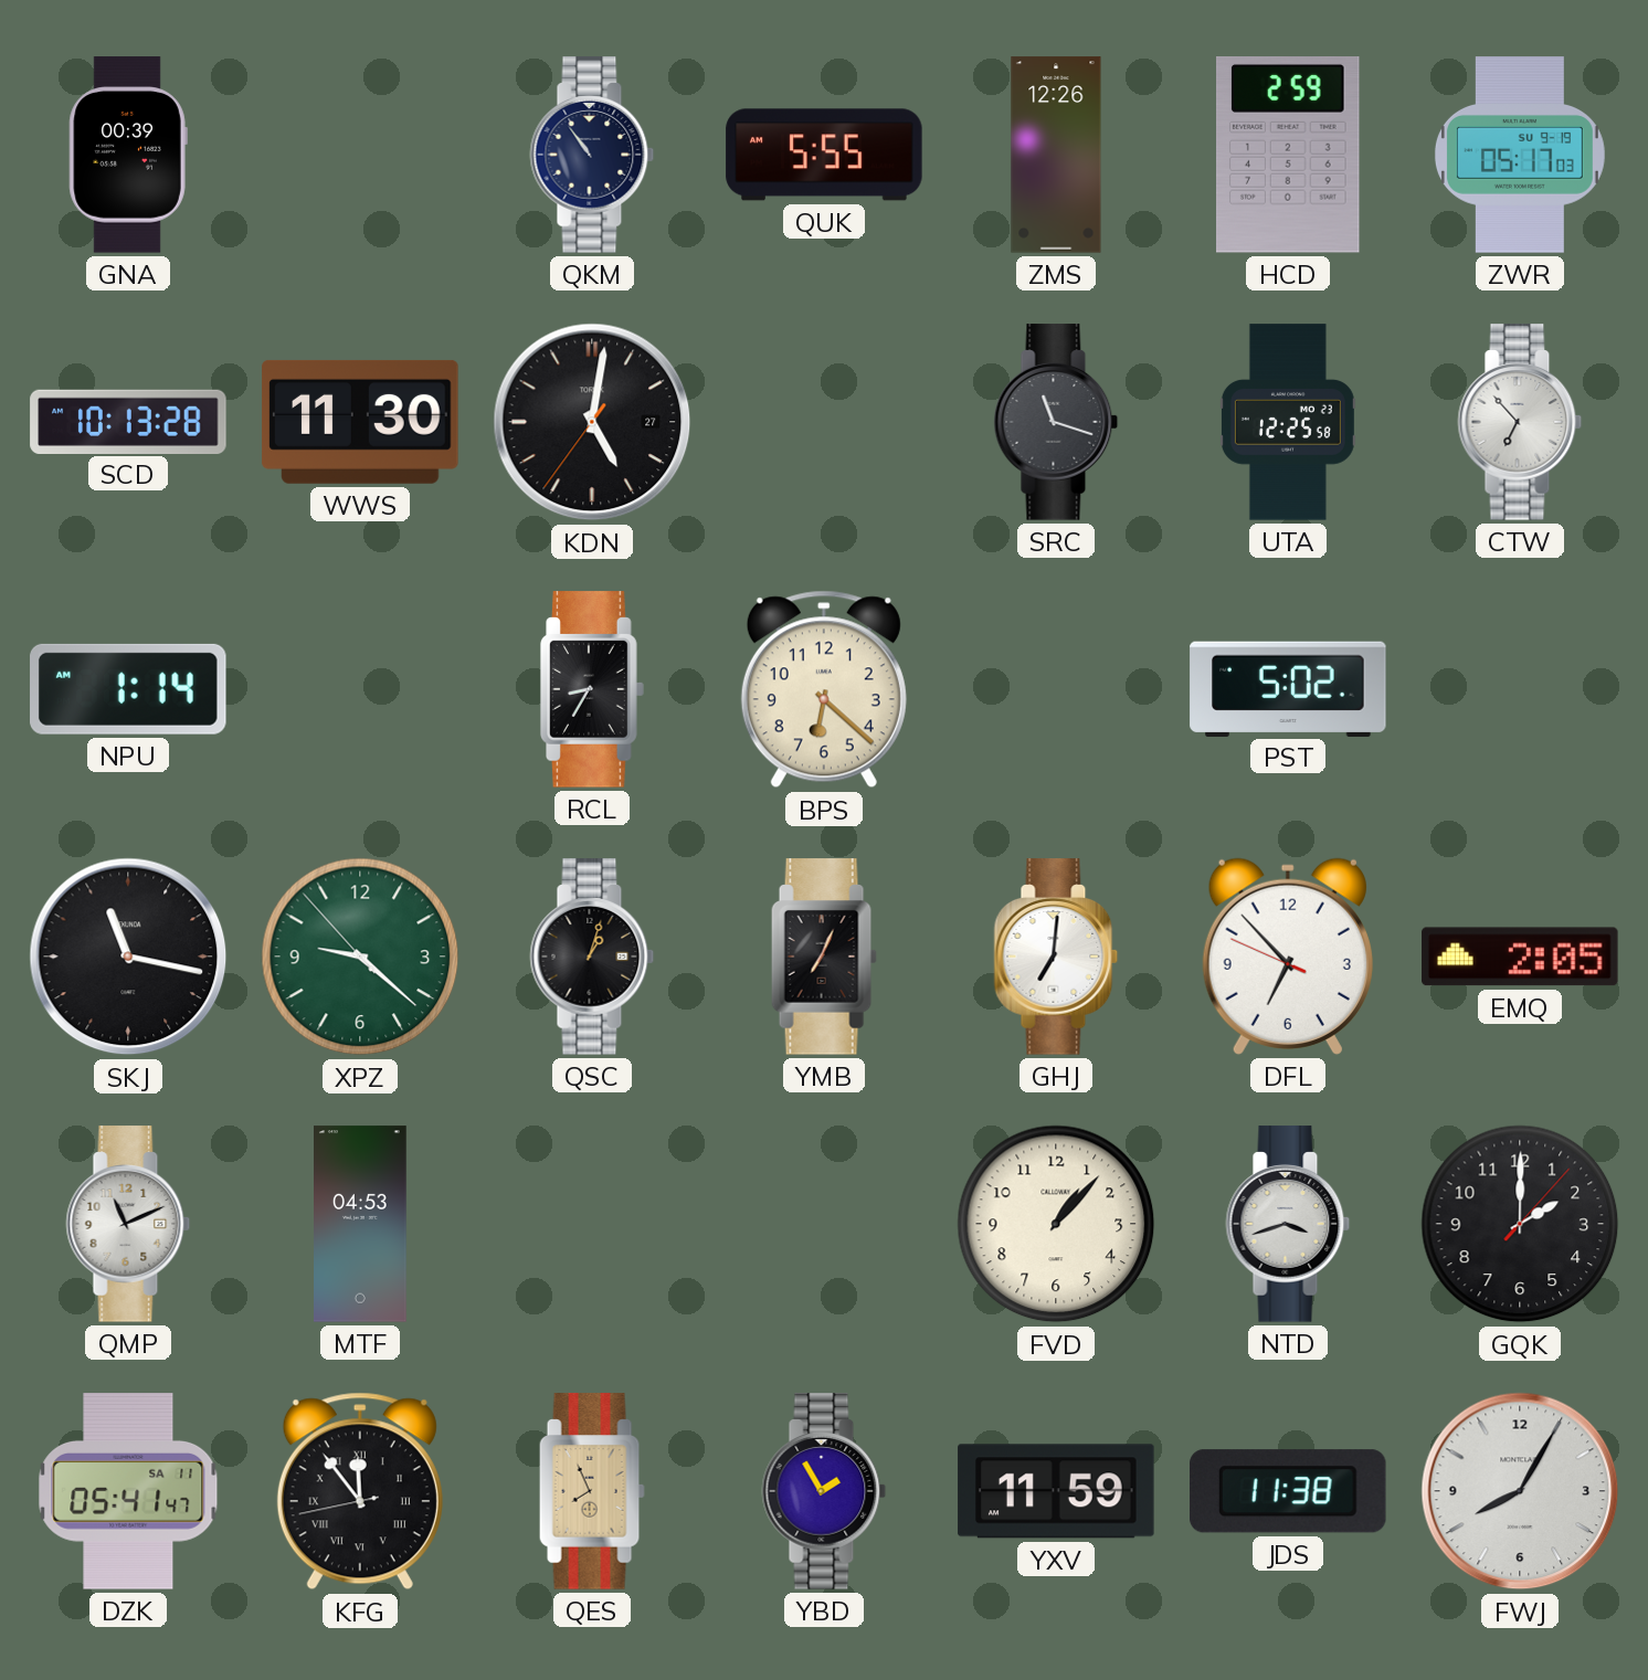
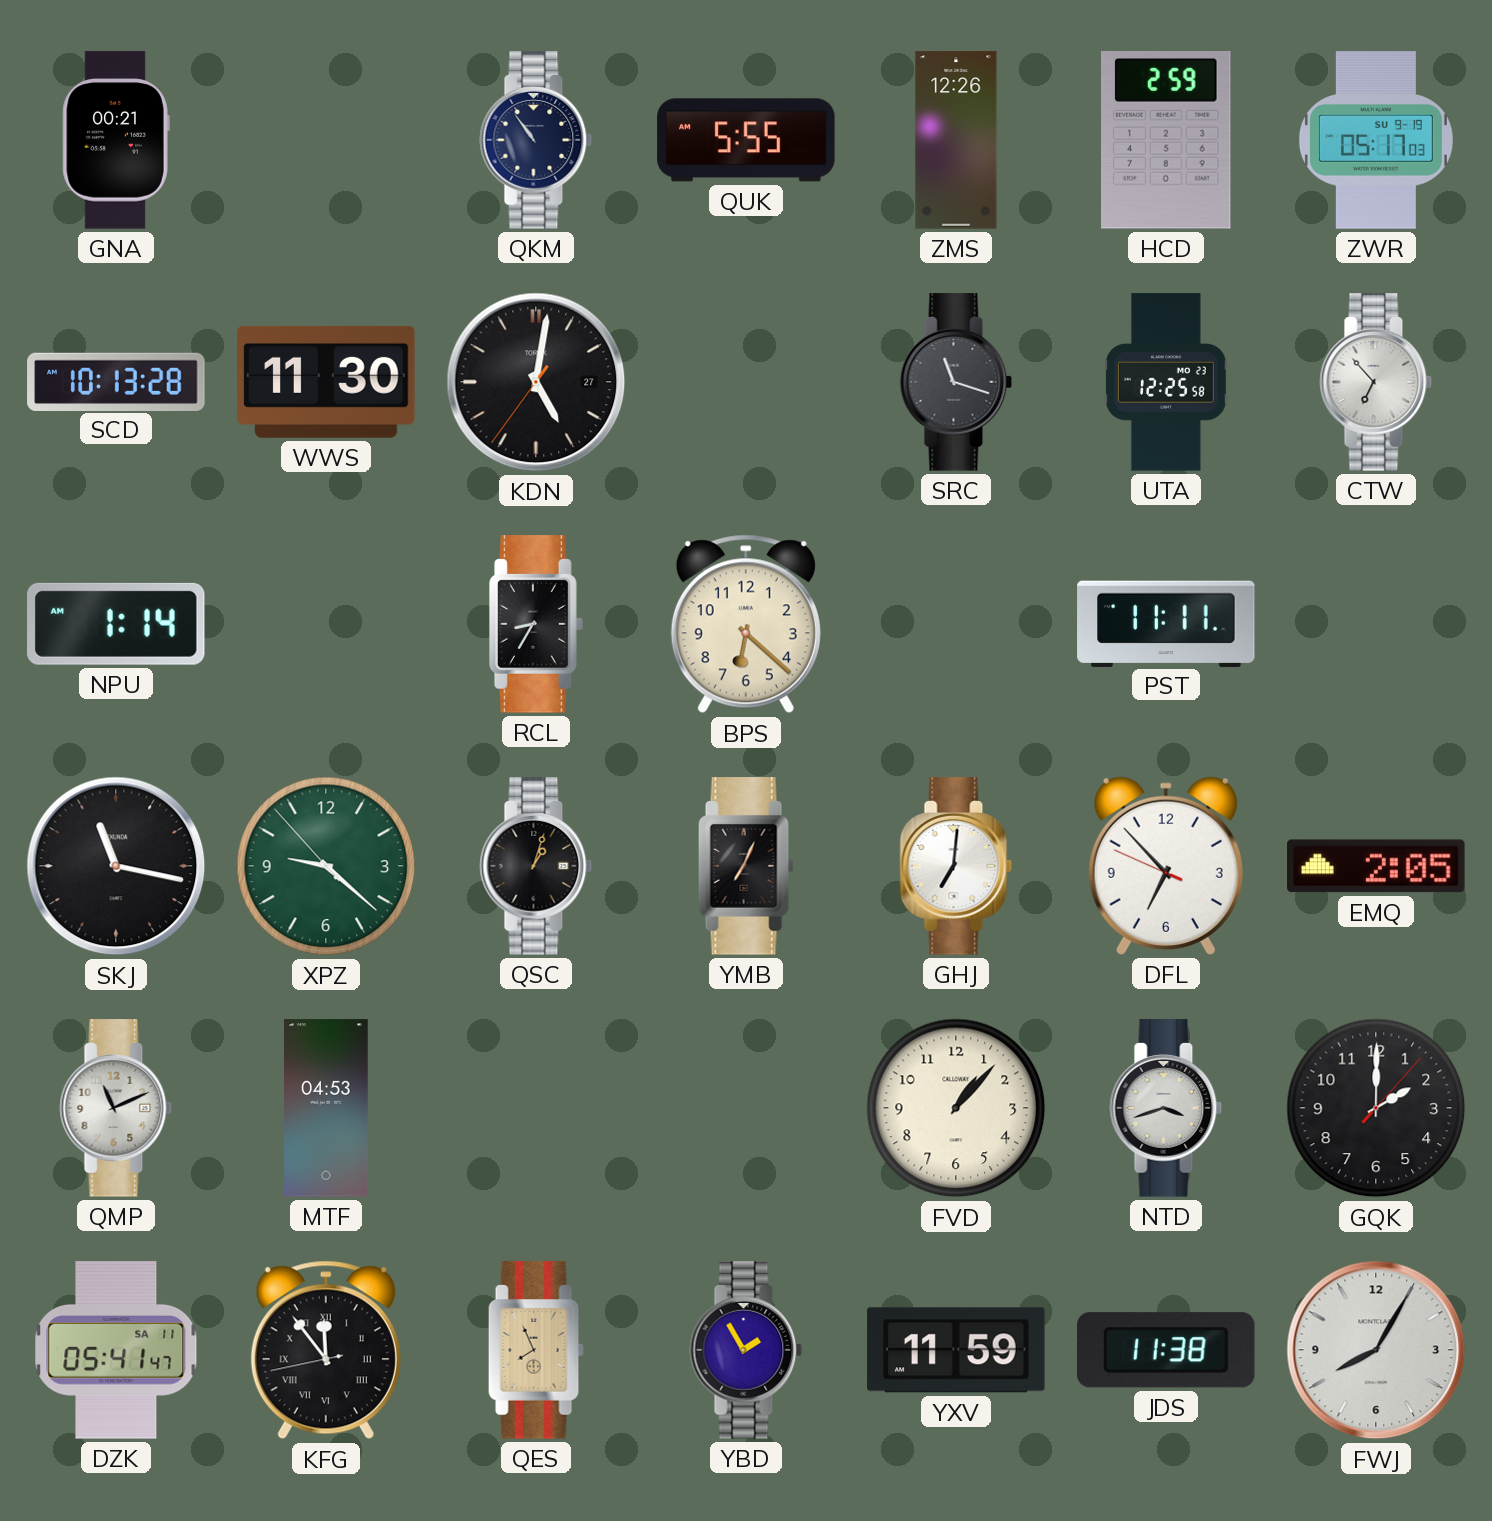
GNA: 00:39 -> 00:21 (116, 140)
PST: 5:02 -> 11:11 (1166, 623)
